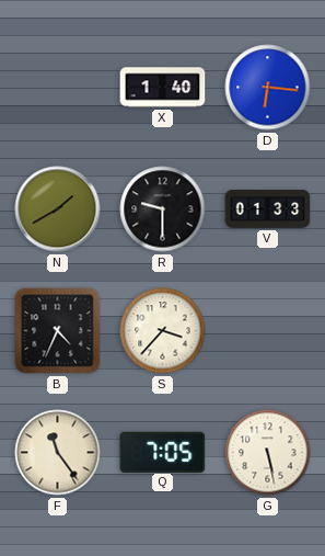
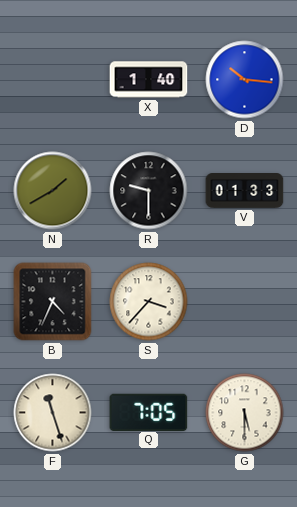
D: 6:16 -> 10:16 (245, 80)
F: 11:24 -> 11:27 (53, 413)
G: 5:28 -> 5:30 (245, 413)
